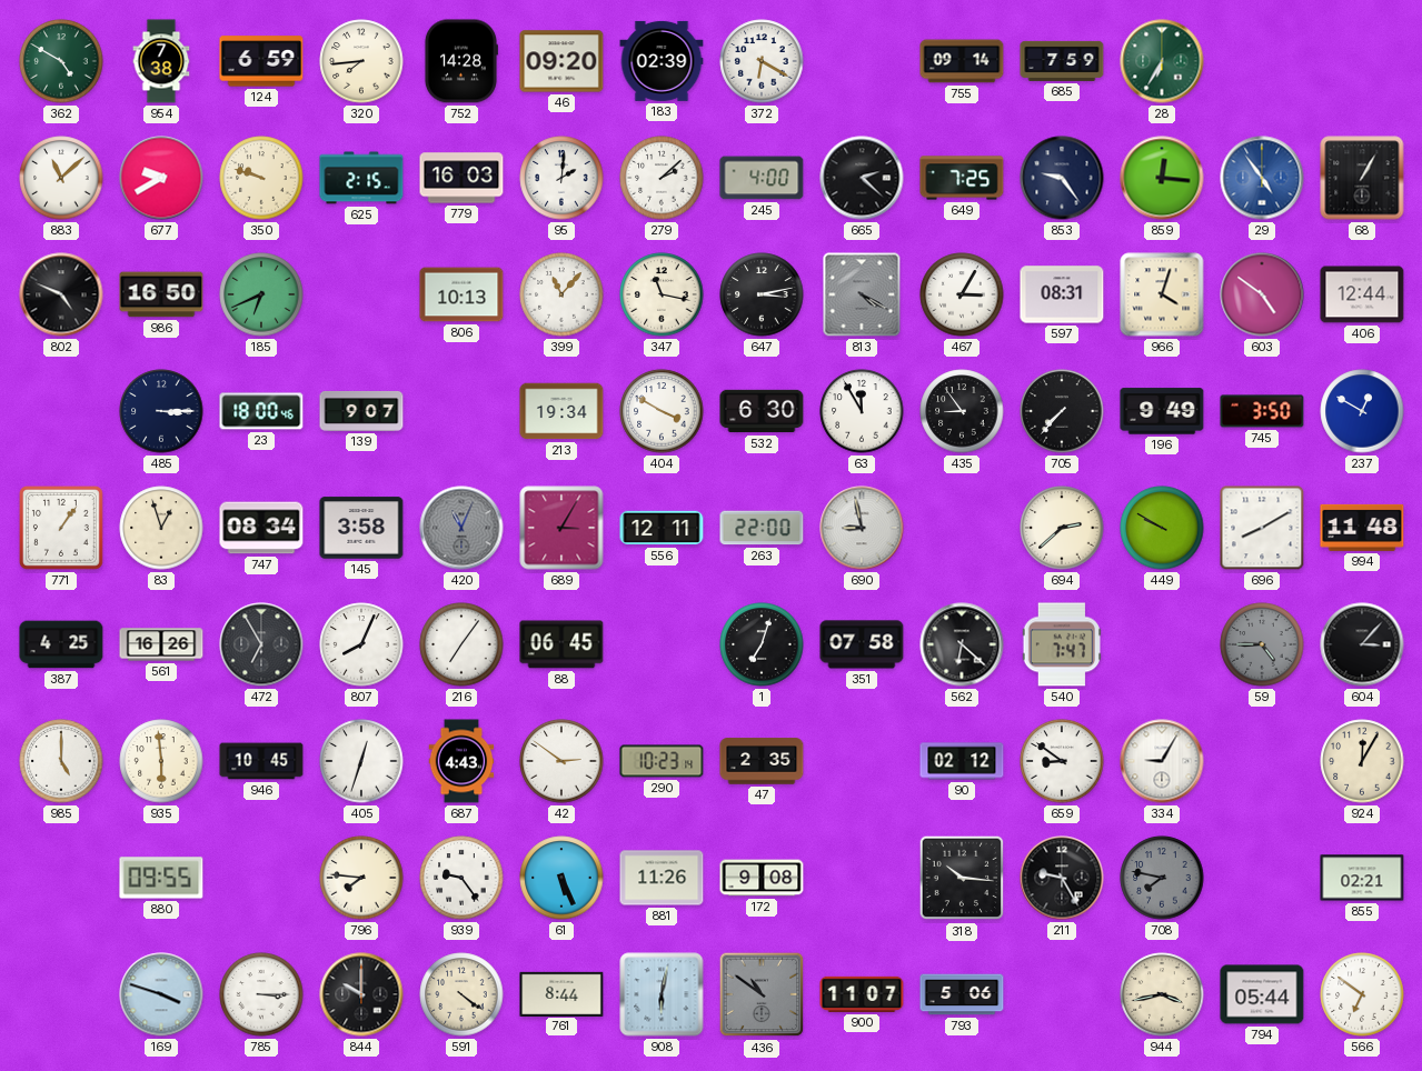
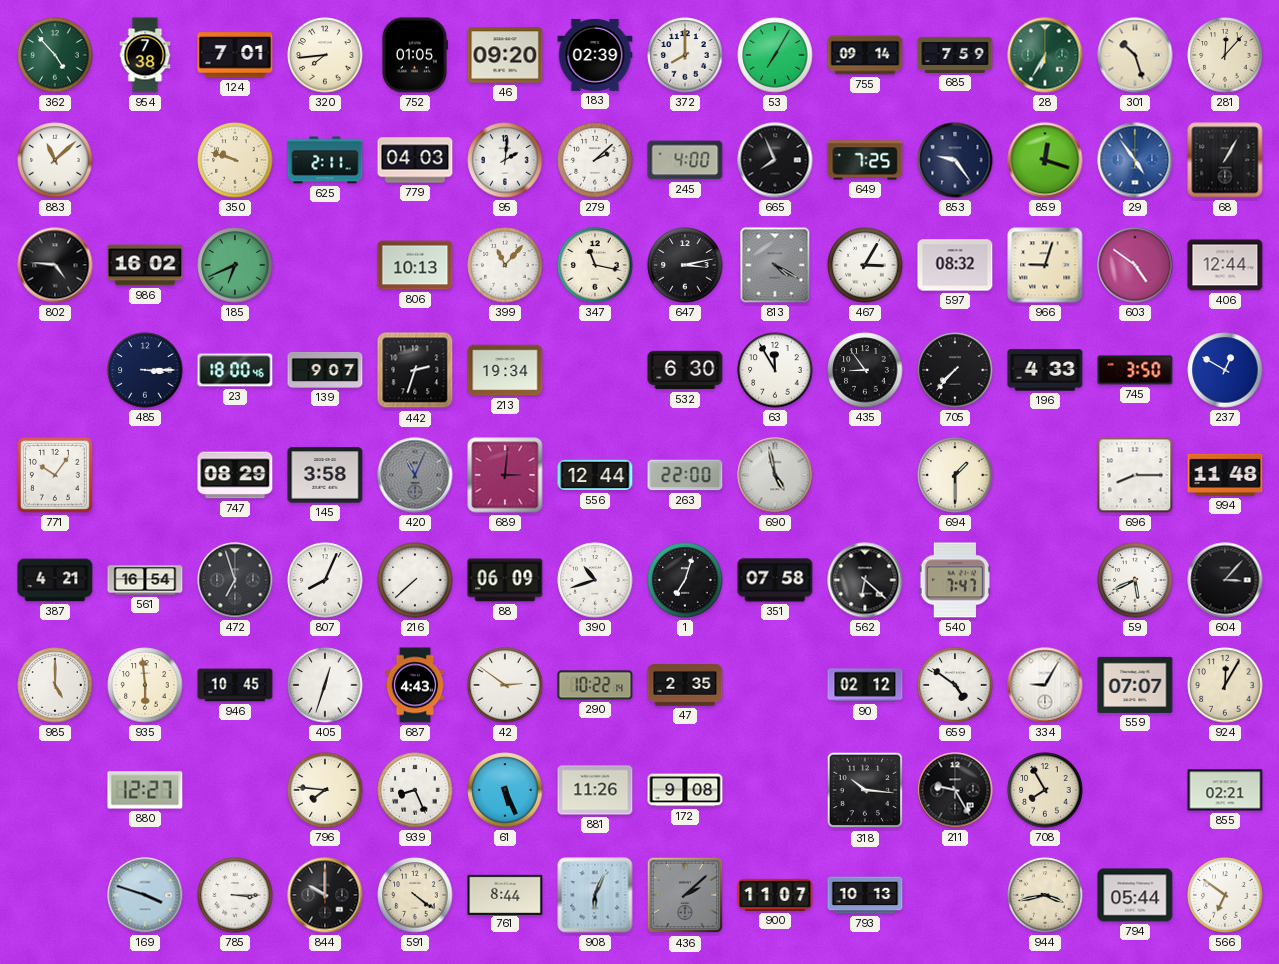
362: 4:50 -> 4:53 (55, 55)
124: 6:59 -> 7:01 (235, 55)
752: 14:28 -> 01:05 (414, 55)
372: 6:20 -> 8:00 (685, 55)
53: none -> 7:05 (775, 55)
301: none -> 10:27 (1135, 55)
281: none -> 12:07 (1225, 55)
677: 9:40 -> none (161, 178)
625: 2:15 -> 2:11 (325, 160)
779: 16:03 -> 04:03 (415, 160)
665: 2:22 -> 7:56 (775, 160)
859: 12:16 -> 12:18 (1045, 160)
802: 4:49 -> 4:46 (55, 265)
986: 16:50 -> 16:02 (145, 265)
597: 08:31 -> 08:32 (955, 265)
966: 4:03 -> 9:03 (1045, 265)
442: none -> 2:33 (415, 370)
404: 3:50 -> none (662, 411)
196: 9:49 -> 4:33 (1045, 370)
771: 1:06 -> 10:06 (55, 475)
83: 12:57 -> none (161, 528)
747: 08:34 -> 08:29 (235, 475)
689: 3:05 -> 3:01 (505, 475)
556: 12:11 -> 12:44 (595, 475)
690: 8:58 -> 4:58 (775, 475)
694: 2:38 -> 1:30 (955, 475)
449: 9:50 -> none (1162, 528)
696: 8:10 -> 8:15 (1135, 475)
387: 4:25 -> 4:21 (55, 580)
561: 16:26 -> 16:54 (145, 580)
472: 6:55 -> 6:57 (235, 580)
216: 7:06 -> 7:38 (415, 580)
88: 06:45 -> 06:09 (505, 580)
390: none -> 10:42 (595, 580)
59: 4:45 -> 5:41 (1135, 580)
59 dial: grey -> white (1135, 580)
290: 10:23 -> 10:22 (595, 685)
659: 8:51 -> 4:51 (955, 685)
559: none -> 07:07 (1135, 685)
880: 09:55 -> 12:27 (145, 790)
939: 9:24 -> 8:26 (415, 790)
708: 7:47 -> 7:55 (1045, 790)
708 dial: grey -> cream (1045, 790)
908: 6:02 -> 6:04 (595, 895)
436: 10:51 -> 2:08 (685, 895)
793: 5:06 -> 10:13 (865, 895)
